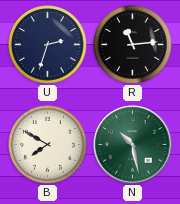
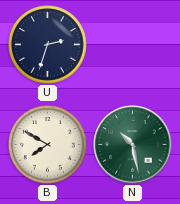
R: 11:14 -> none (133, 45)
